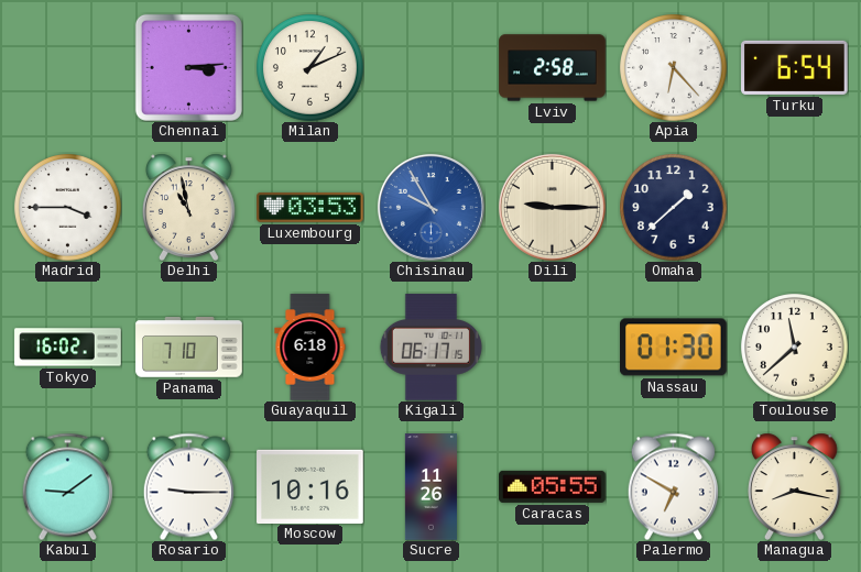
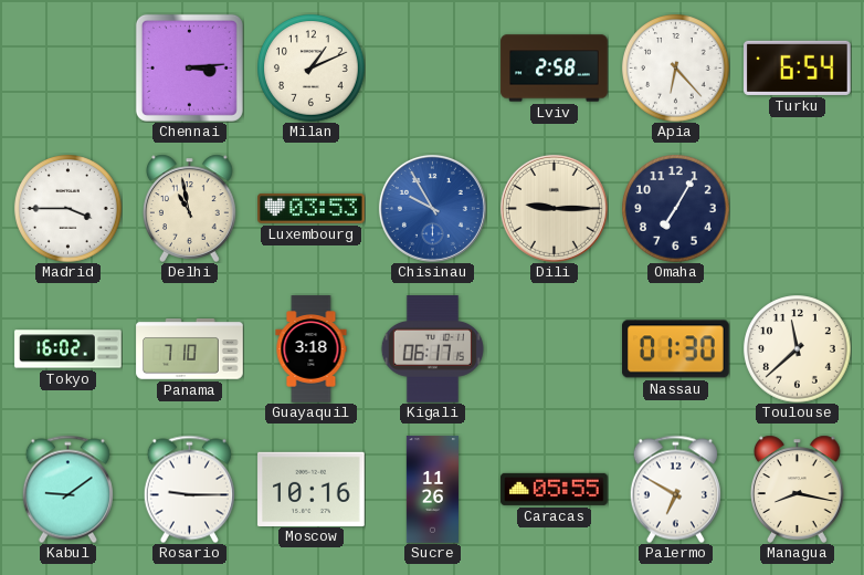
Omaha: 1:38 -> 7:05 (676, 209)
Guayaquil: 6:18 -> 3:18 (312, 349)
